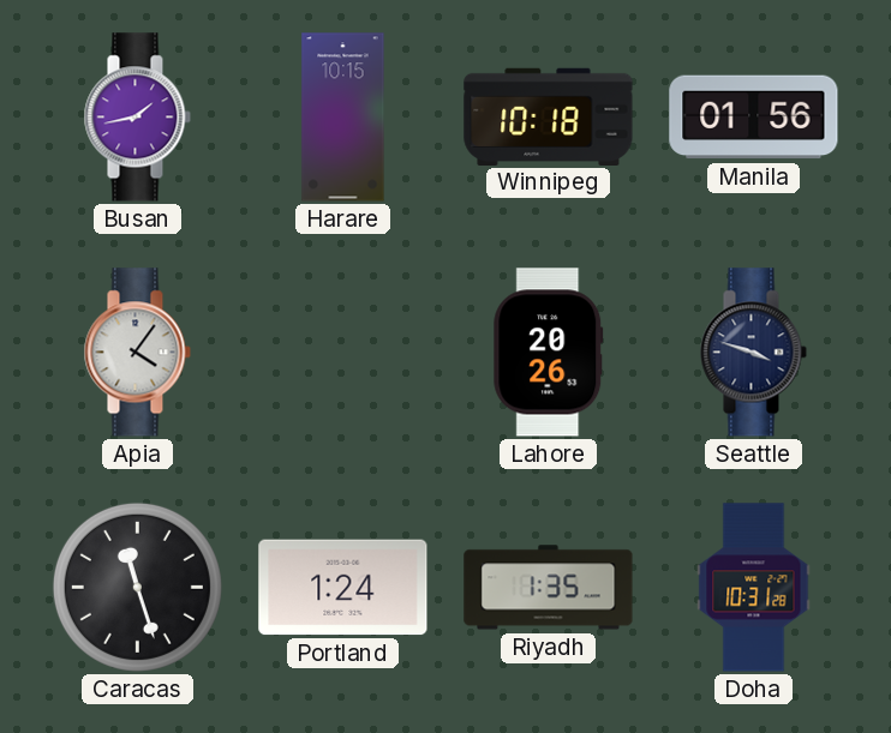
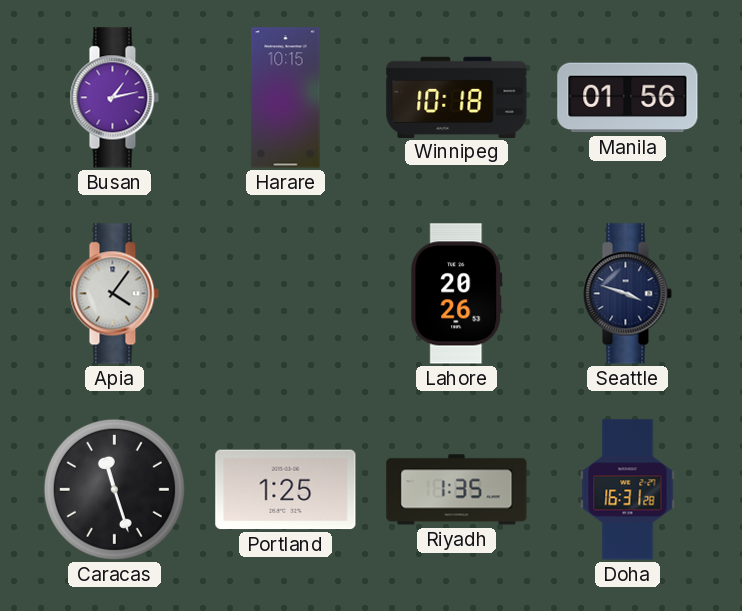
Busan: 1:43 -> 1:13 (114, 98)
Portland: 1:24 -> 1:25 (286, 490)
Doha: 10:31 -> 16:31 (628, 490)
